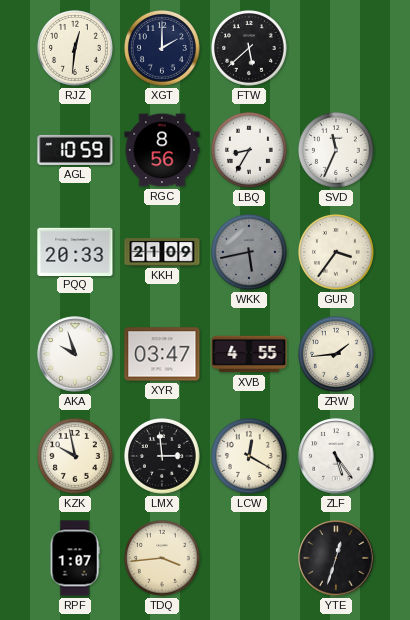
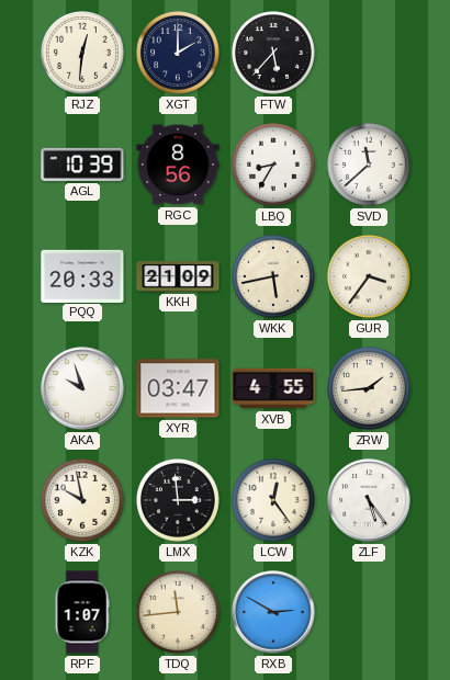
FTW: 5:38 -> 5:37 (274, 54)
AGL: 10:59 -> 10:39 (82, 165)
SVD: 11:34 -> 11:38 (370, 166)
WKK dial: grey -> cream (274, 277)
LCW: 12:20 -> 12:24 (274, 501)
TDQ: 3:44 -> 11:44 (179, 613)
RXB: none -> 2:50 (273, 612)
YTE: 12:33 -> none (336, 558)
